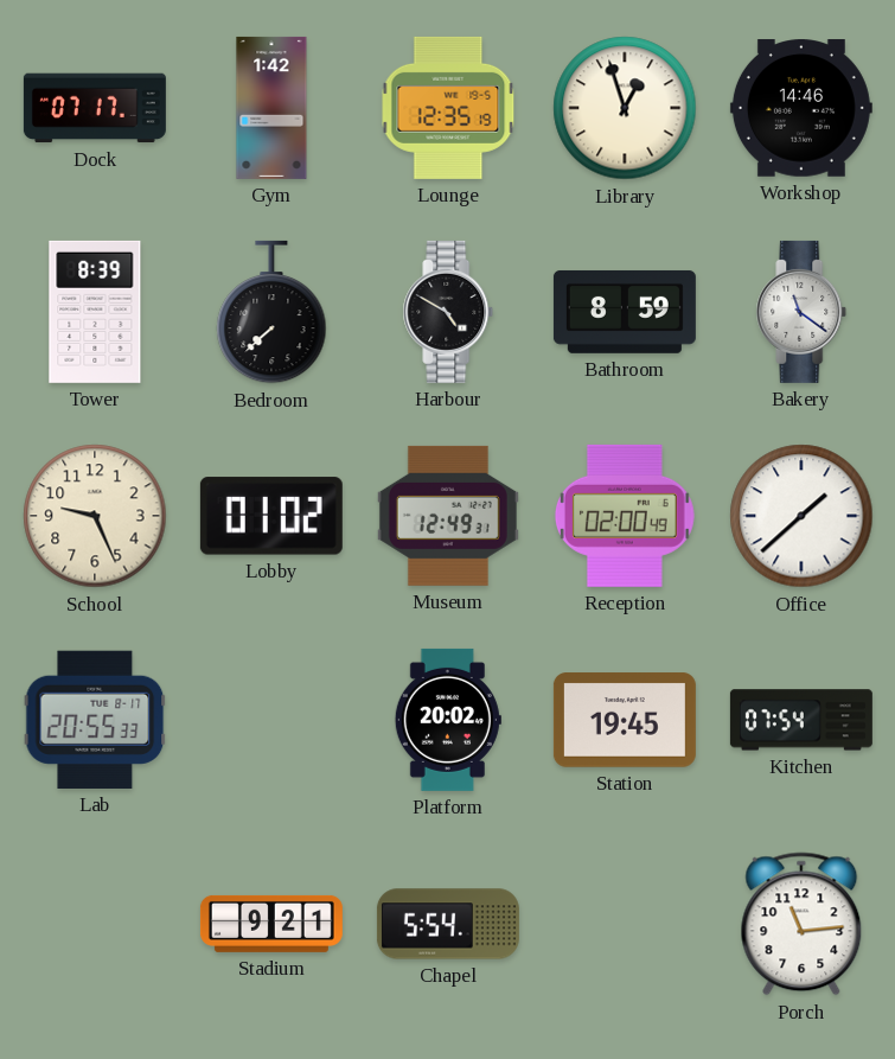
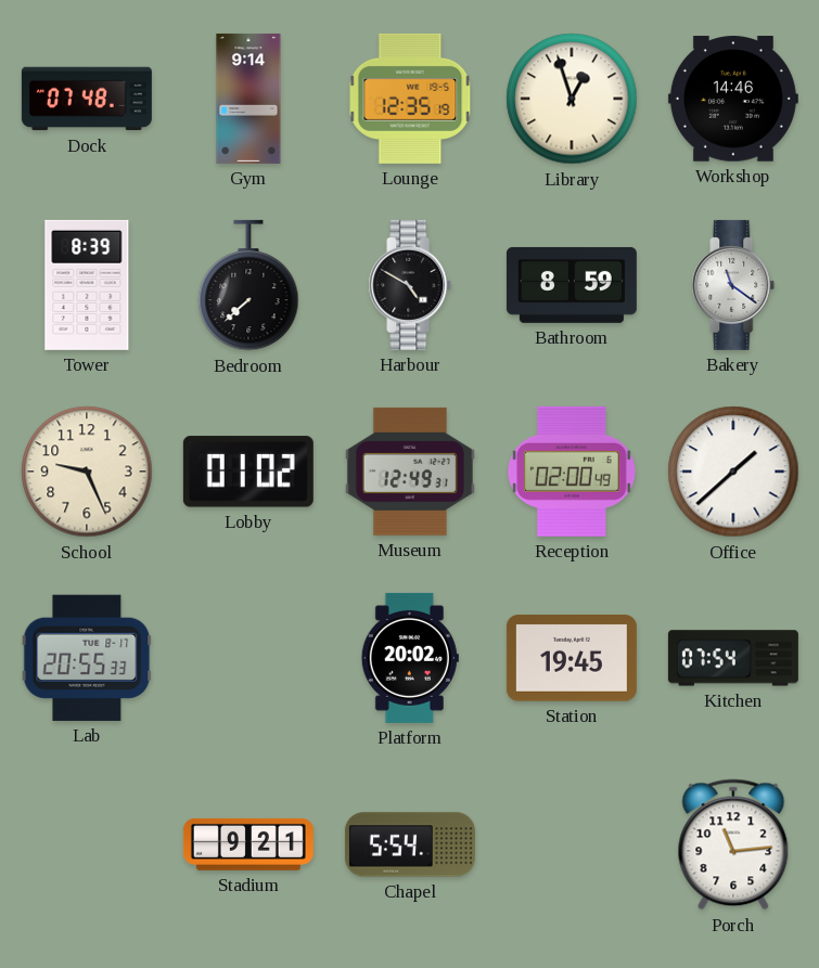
Dock: 07:17 -> 07:48 (87, 99)
Gym: 1:42 -> 9:14 (248, 99)
